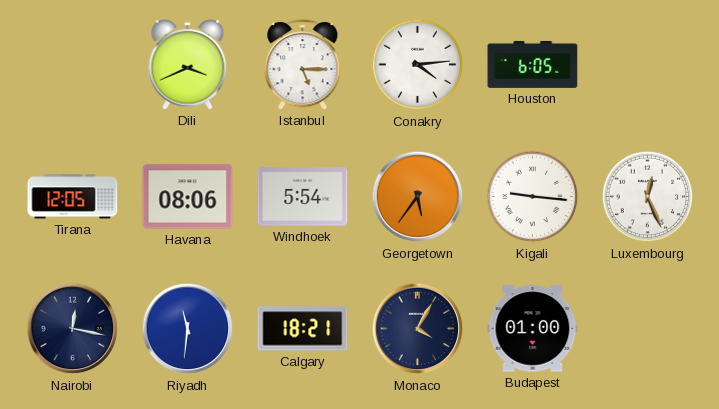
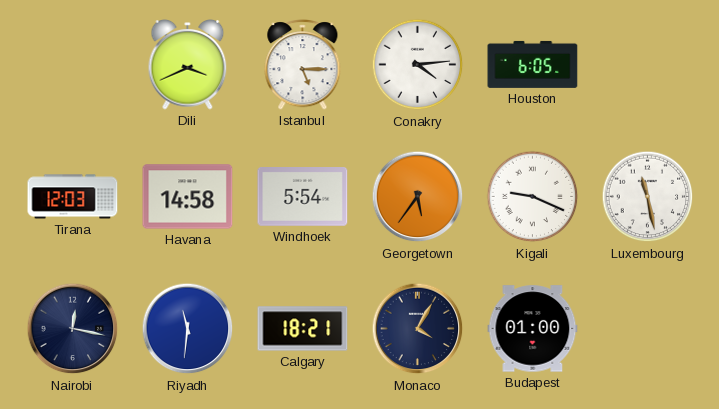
Tirana: 12:05 -> 12:03 (73, 197)
Havana: 08:06 -> 14:58 (188, 197)
Kigali: 9:16 -> 9:19 (533, 197)
Luxembourg: 12:26 -> 11:28 (648, 197)
